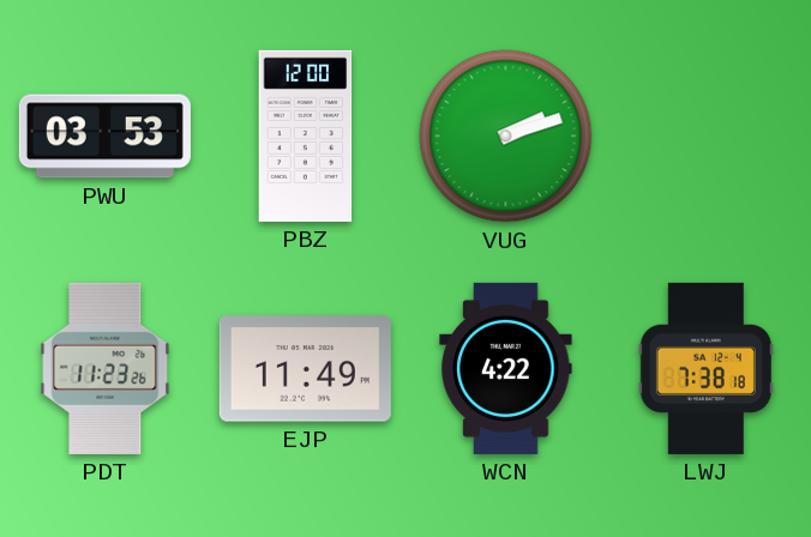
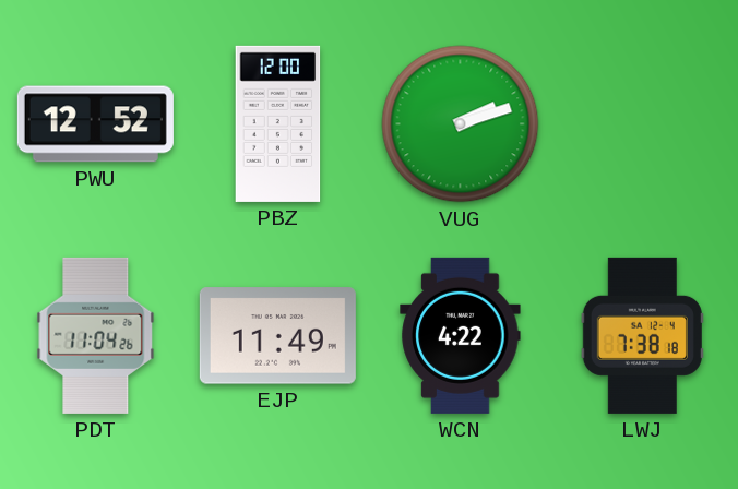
PWU: 03:53 -> 12:52 (95, 124)
PDT: 11:23 -> 11:04 (96, 335)
